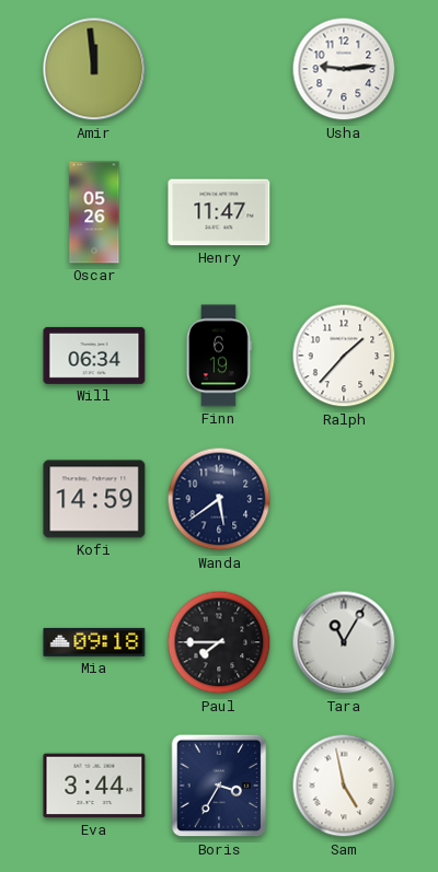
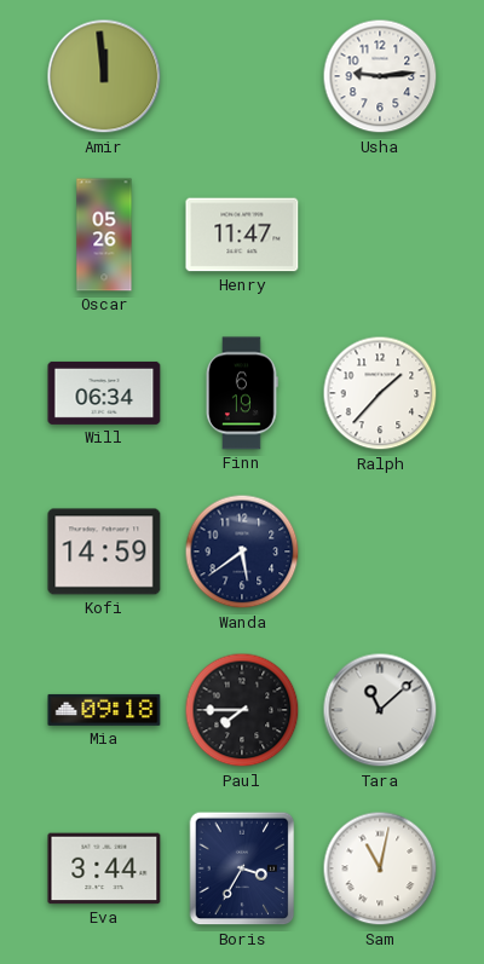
Tara: 11:05 -> 11:08 (380, 710)
Sam: 4:58 -> 11:02 (380, 868)
